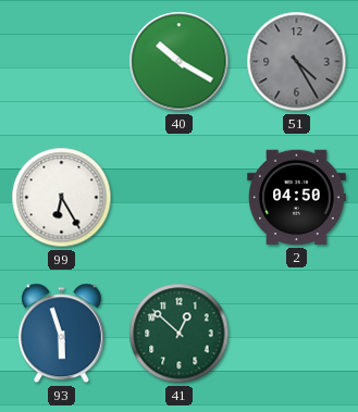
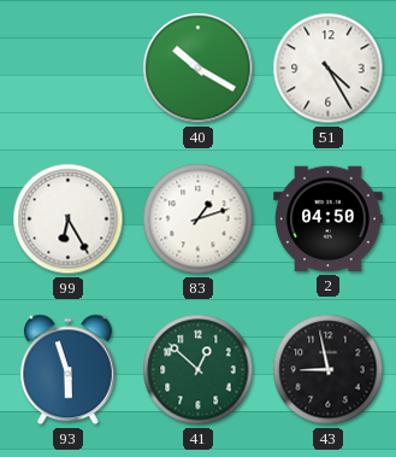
51 dial: grey -> white (329, 69)
83: none -> 1:12 (199, 219)
43: none -> 8:58 (329, 370)
